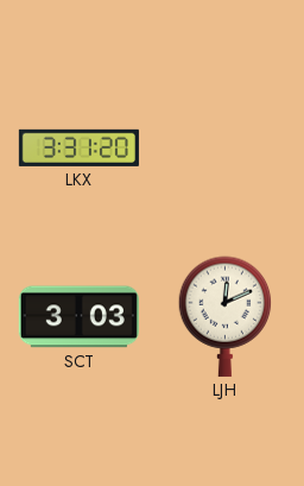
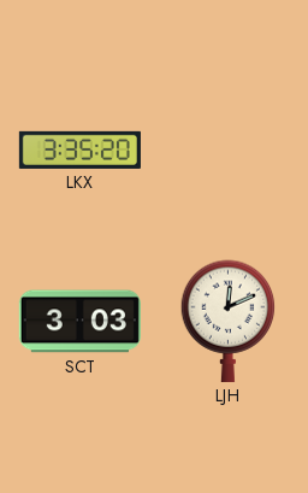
LKX: 3:31 -> 3:35 (79, 149)
